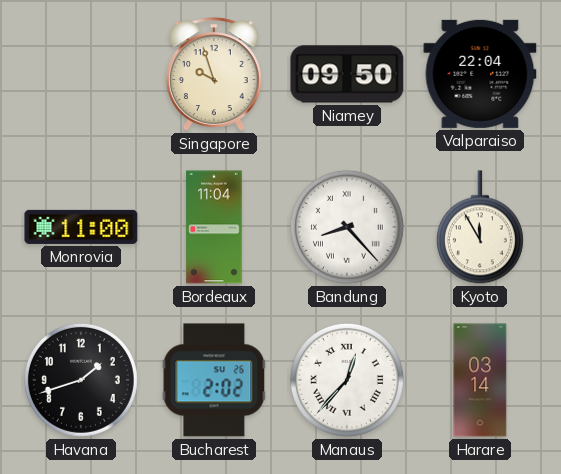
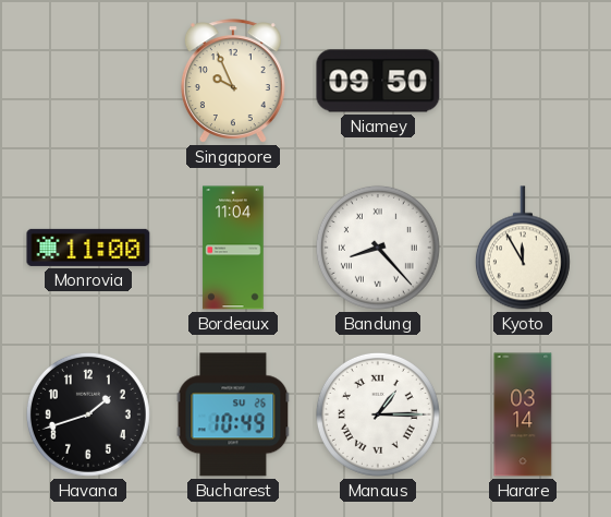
Singapore: 9:57 -> 9:56 (233, 81)
Valparaiso: 22:04 -> none (480, 74)
Bucharest: 2:02 -> 10:49 (233, 414)
Manaus: 12:37 -> 1:15 (378, 414)
